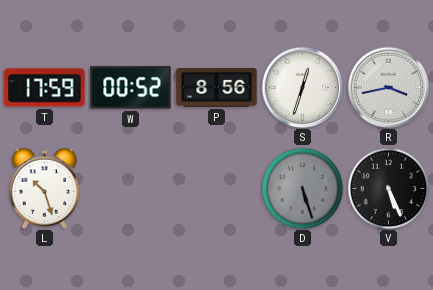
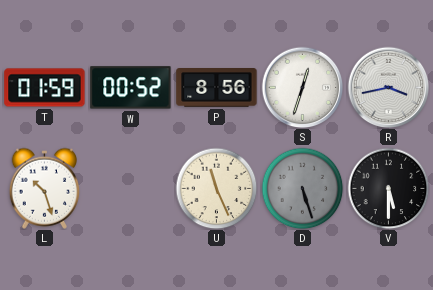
T: 17:59 -> 01:59 (45, 88)
U: none -> 11:26 (216, 188)
V: 5:26 -> 5:30 (388, 188)
